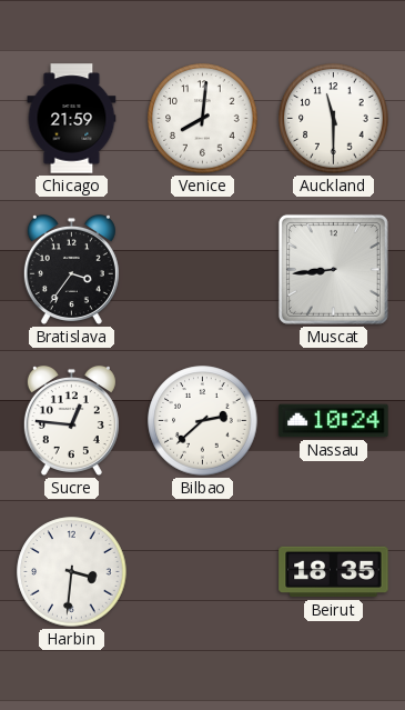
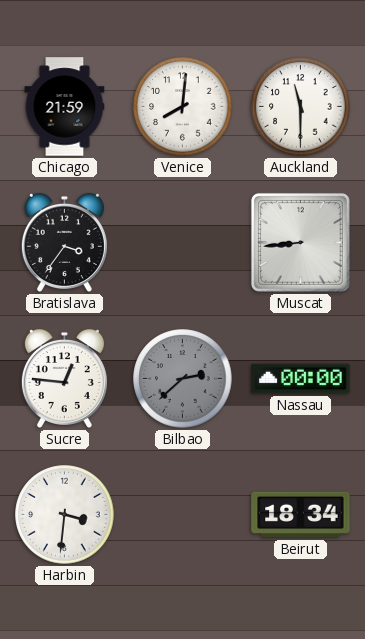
Bilbao dial: white -> grey (183, 379)
Nassau: 10:24 -> 00:00 (301, 379)
Beirut: 18:35 -> 18:34 (301, 515)
